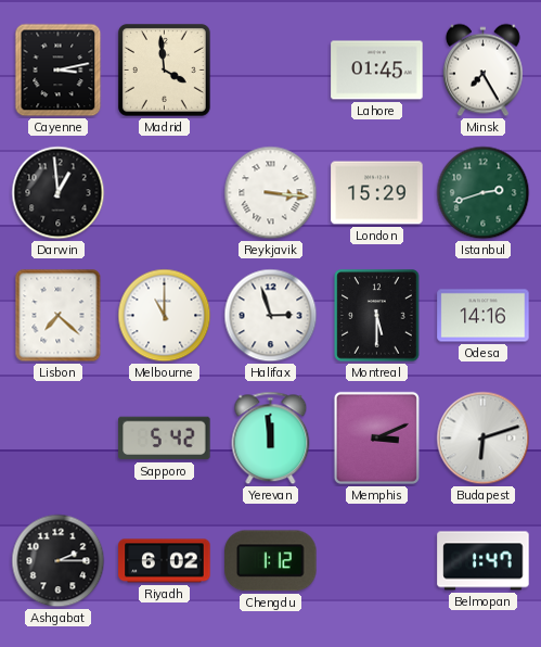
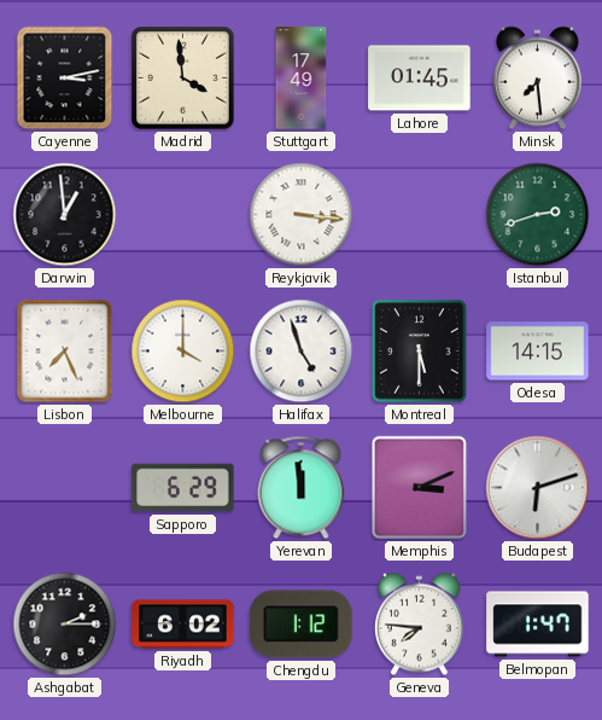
Stuttgart: none -> 17:49 (302, 79)
Minsk: 7:25 -> 7:29 (537, 79)
London: 15:29 -> none (377, 193)
Lisbon: 7:22 -> 7:26 (65, 352)
Melbourne: 11:00 -> 4:00 (183, 352)
Halifax: 2:57 -> 4:57 (302, 352)
Odesa: 14:16 -> 14:15 (538, 352)
Sapporo: 5:42 -> 6:29 (183, 488)
Geneva: none -> 7:46 (419, 625)
